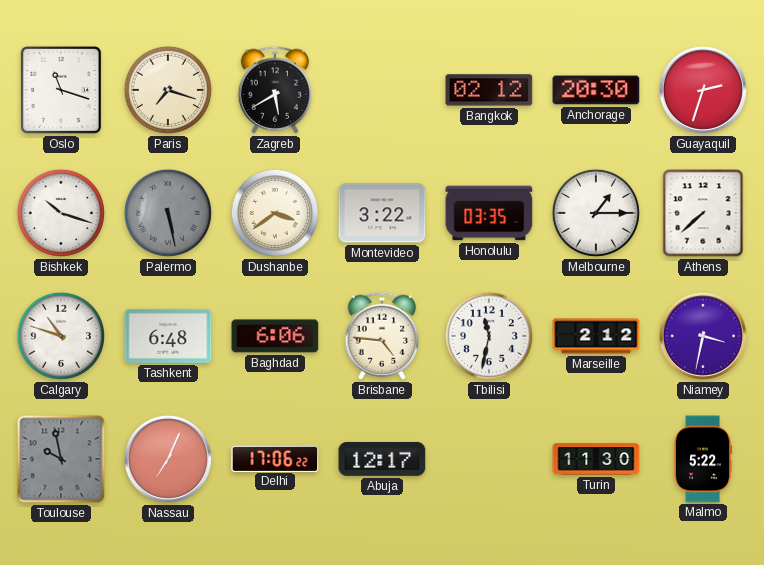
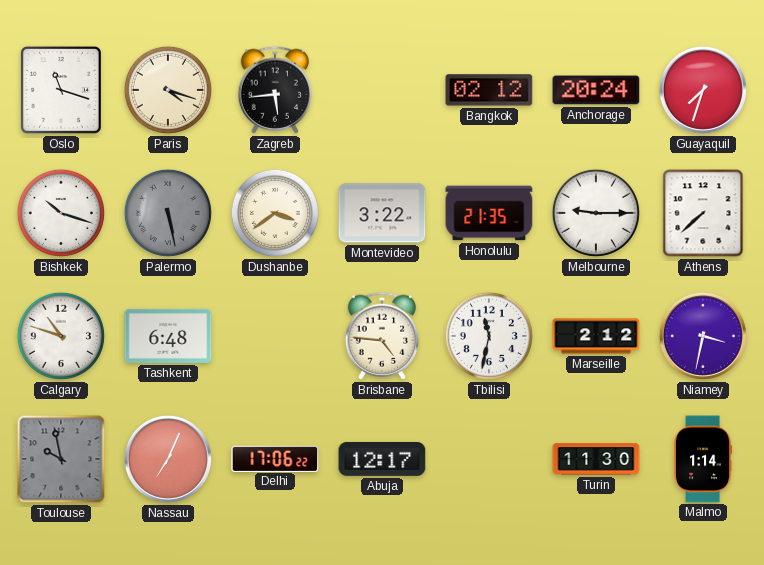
Paris: 7:18 -> 4:18 (168, 90)
Zagreb: 5:40 -> 5:44 (275, 90)
Anchorage: 20:30 -> 20:24 (596, 90)
Guayaquil: 2:33 -> 7:33 (703, 90)
Honolulu: 03:35 -> 21:35 (489, 213)
Melbourne: 1:15 -> 9:15 (596, 213)
Baghdad: 6:06 -> none (275, 336)
Malmo: 5:22 -> 1:14 (703, 459)
